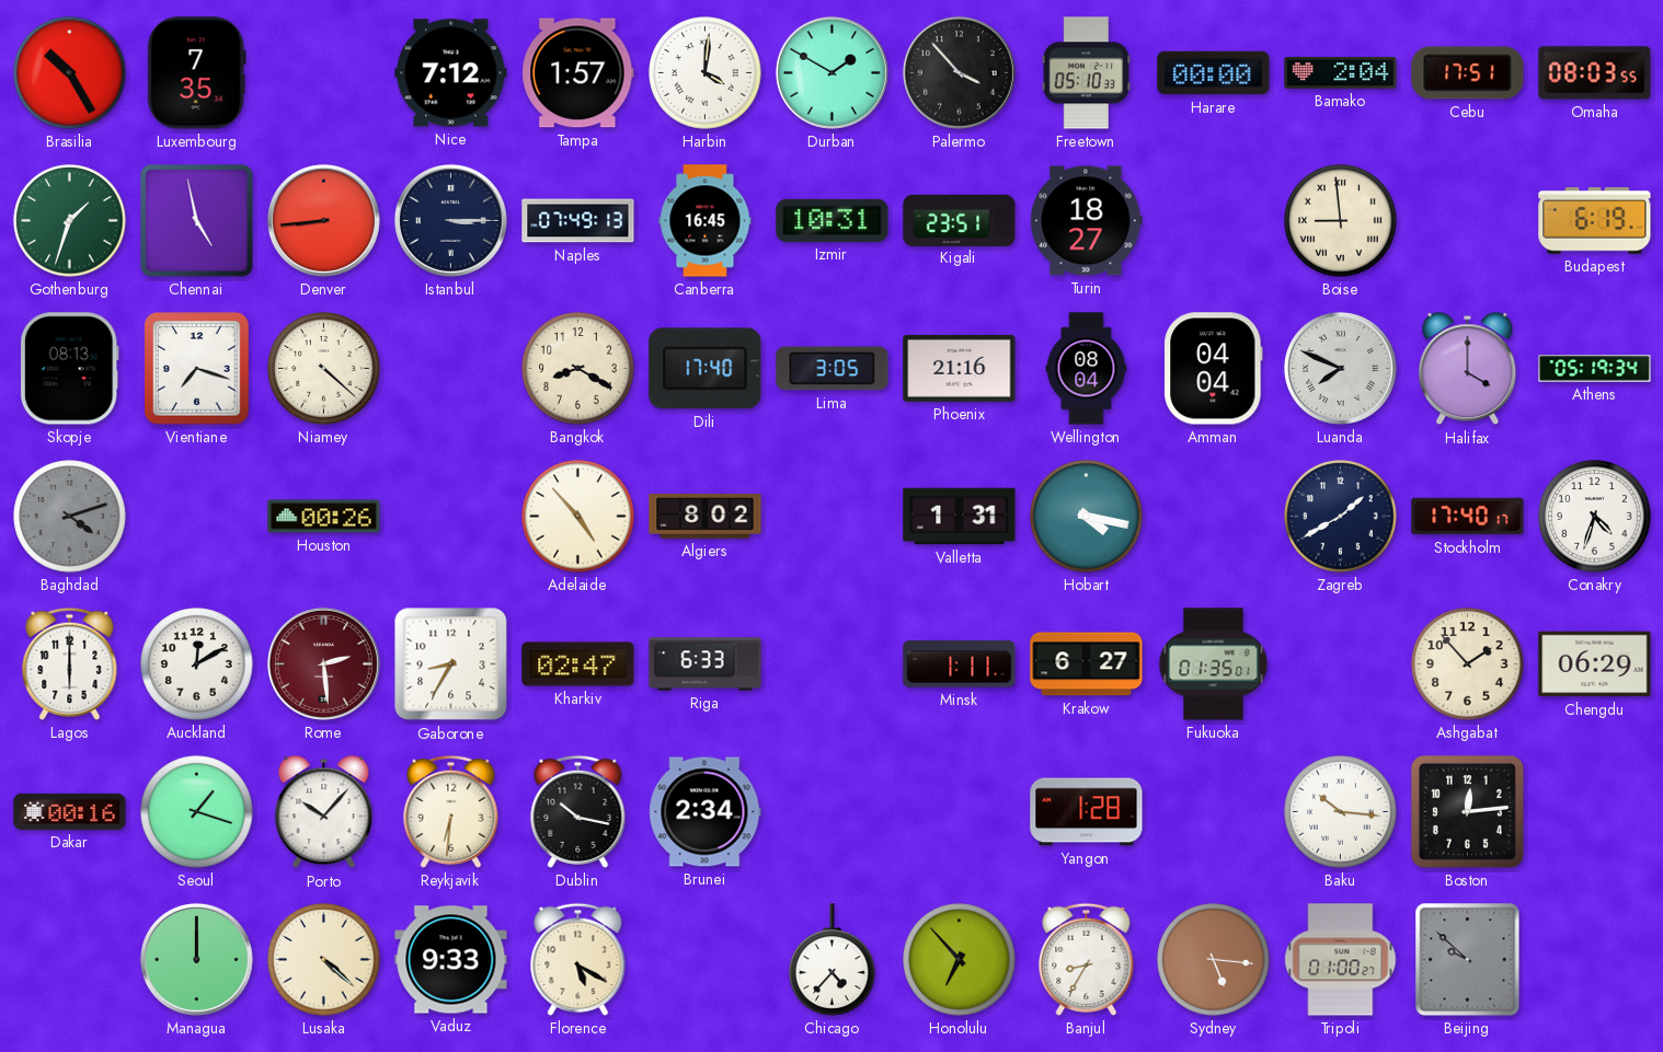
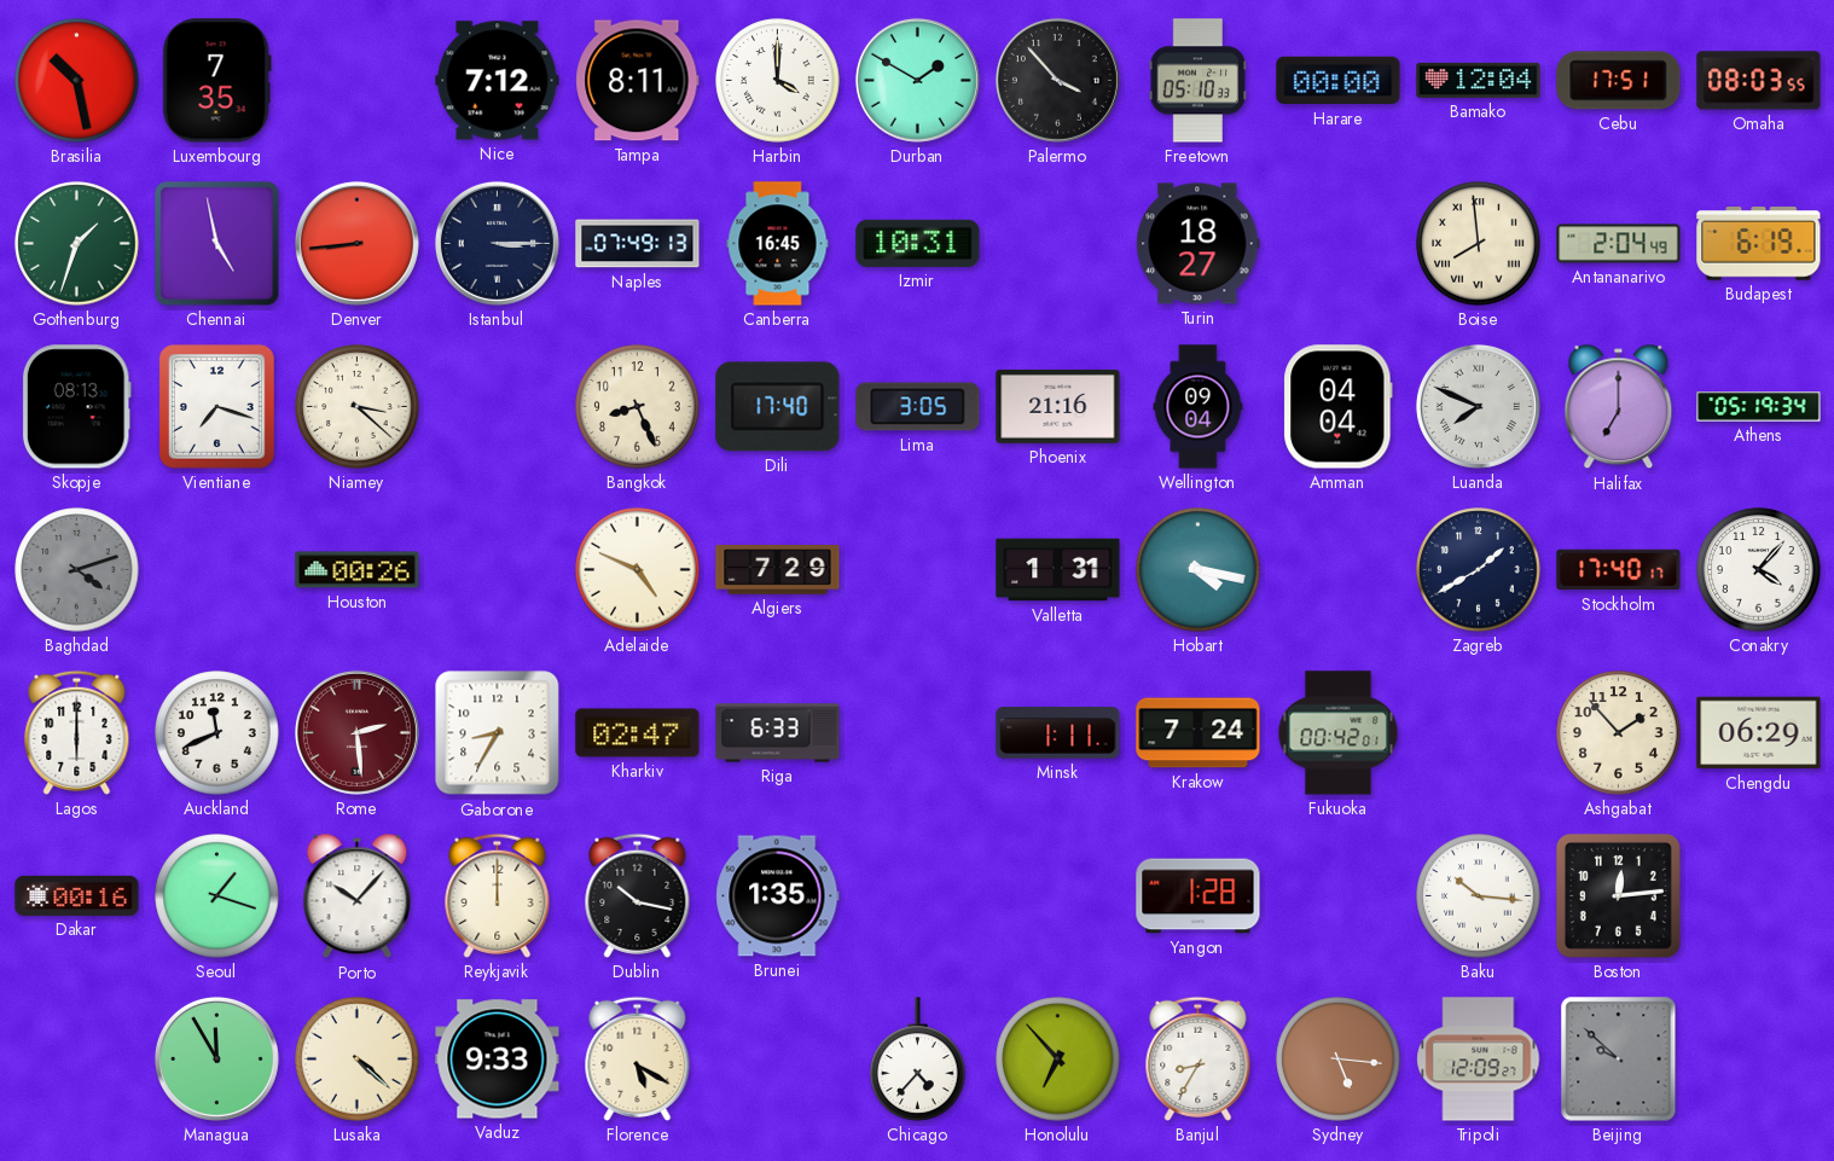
Brasilia: 10:25 -> 10:28 (77, 81)
Tampa: 1:57 -> 8:11 (638, 81)
Harbin: 4:01 -> 4:00 (778, 81)
Bamako: 2:04 -> 12:04 (1479, 80)
Kigali: 23:51 -> none (960, 220)
Boise: 8:59 -> 7:59 (1479, 244)
Antananarivo: none -> 2:04 (1619, 244)
Niamey: 4:22 -> 3:22 (358, 407)
Bangkok: 8:20 -> 8:26 (638, 407)
Wellington: 08:04 -> 09:04 (1199, 407)
Halifax: 4:00 -> 7:00 (1619, 407)
Adelaide: 4:53 -> 4:49 (638, 570)
Algiers: 8:02 -> 7:29 (778, 570)
Conakry: 4:33 -> 4:07 (1759, 570)
Auckland: 12:10 -> 11:41 (217, 733)
Krakow: 6:27 -> 7:24 (1199, 733)
Fukuoka: 01:35 -> 00:42 (1339, 733)
Reykjavik: 6:31 -> 12:00 (498, 895)
Brunei: 2:34 -> 1:35 (778, 896)
Managua: 12:00 -> 11:55 (216, 1058)
Tripoli: 01:00 -> 12:09 (1479, 1060)
